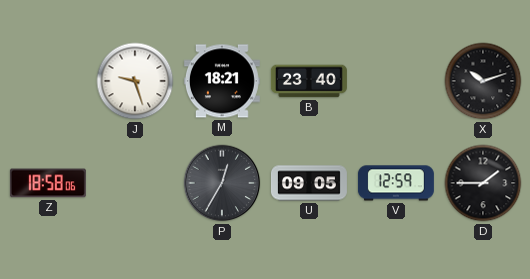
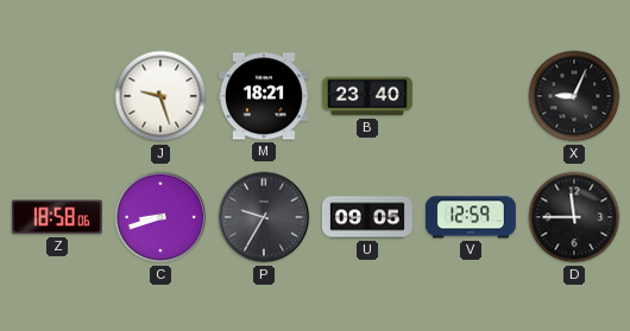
X: 10:12 -> 9:04 (574, 96)
C: none -> 8:42 (160, 217)
P: 12:35 -> 9:35 (264, 217)
D: 1:45 -> 11:45 (574, 217)
